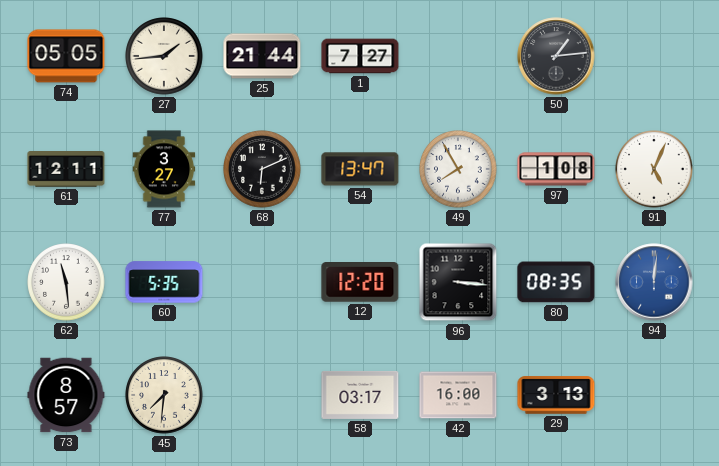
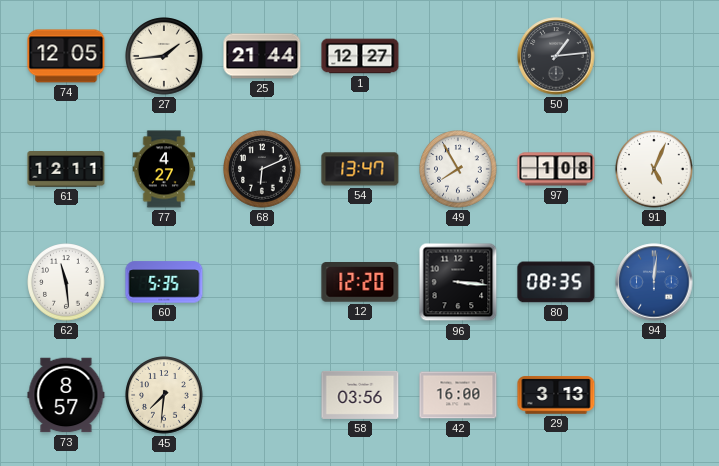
74: 05:05 -> 12:05 (66, 56)
1: 7:27 -> 12:27 (360, 56)
77: 3:27 -> 4:27 (164, 169)
58: 03:17 -> 03:56 (360, 395)
